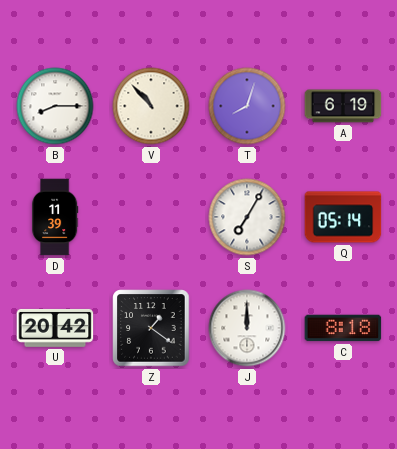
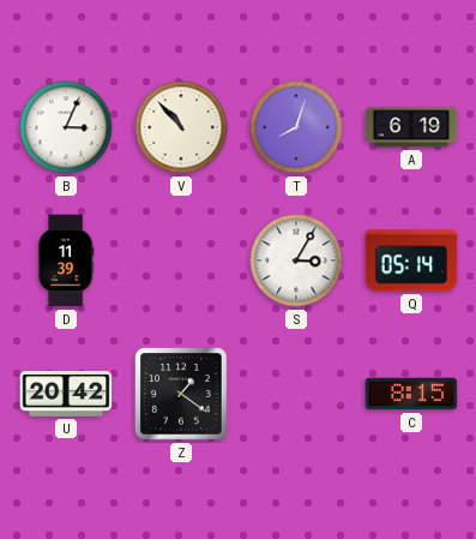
B: 8:15 -> 3:04 (66, 127)
S: 7:05 -> 3:05 (296, 260)
J: 12:00 -> none (247, 328)
C: 8:18 -> 8:15 (411, 394)
